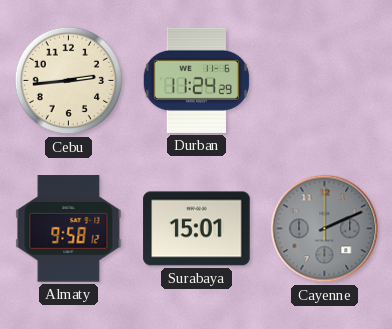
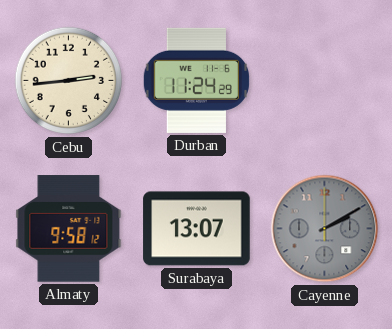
Surabaya: 15:01 -> 13:07 (197, 229)
Cayenne: 2:11 -> 2:10 (325, 229)
